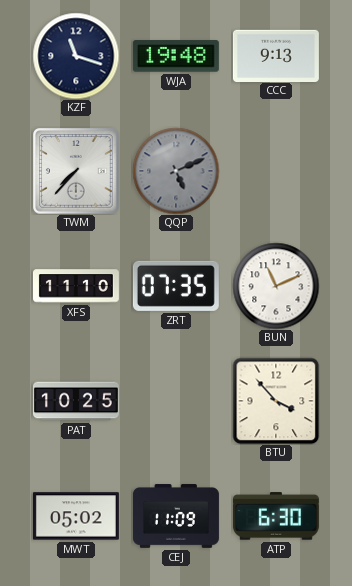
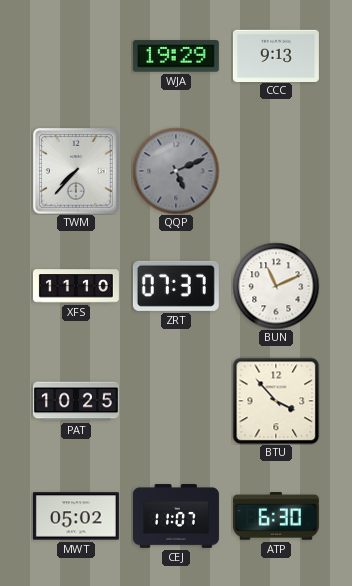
KZF: 11:18 -> none (76, 56)
WJA: 19:48 -> 19:29 (176, 56)
ZRT: 07:35 -> 07:37 (176, 286)
CEJ: 11:09 -> 11:07 (176, 516)
